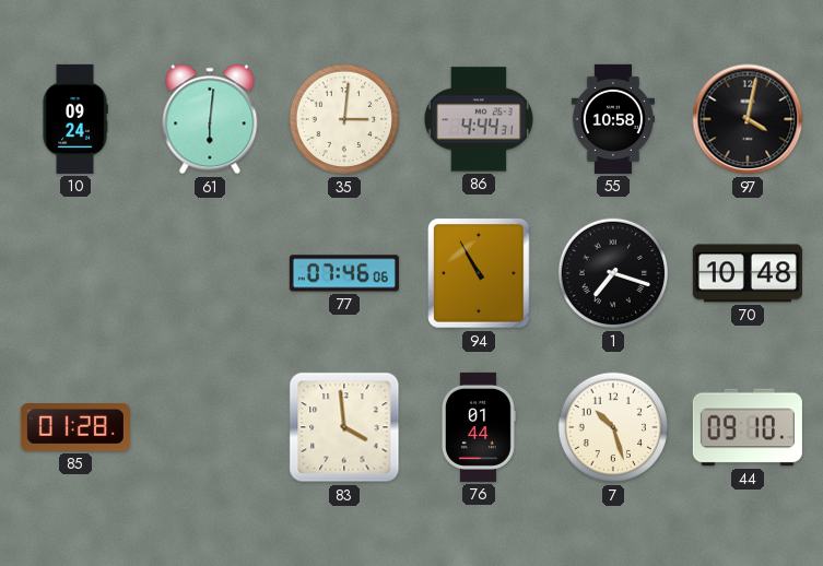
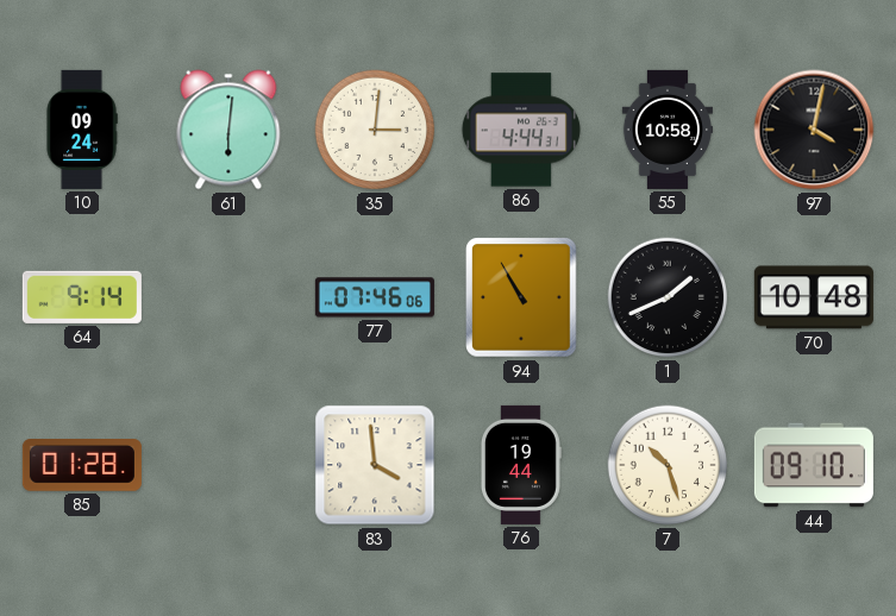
64: none -> 9:14 (82, 297)
1: 7:18 -> 1:41 (668, 297)
76: 01:44 -> 19:44 (521, 465)
